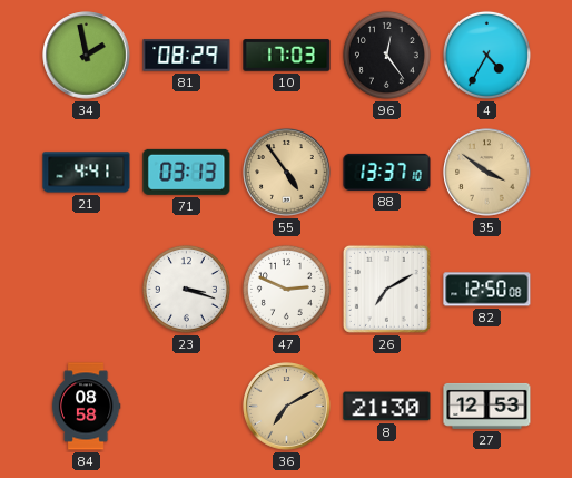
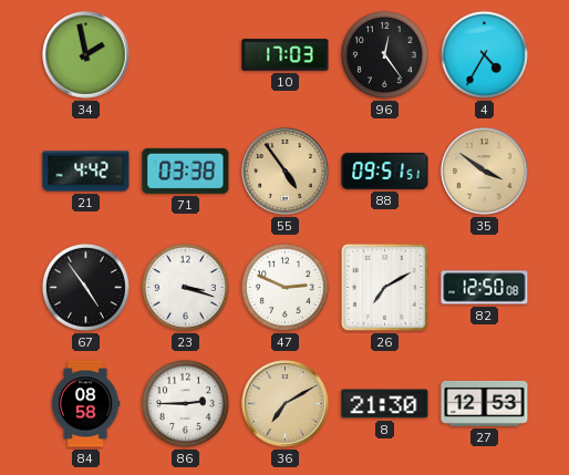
81: 08:29 -> none (187, 56)
21: 4:41 -> 4:42 (86, 172)
71: 03:13 -> 03:38 (186, 171)
88: 13:37 -> 09:51 (385, 171)
67: none -> 4:54 (85, 287)
86: none -> 2:45 (185, 403)
